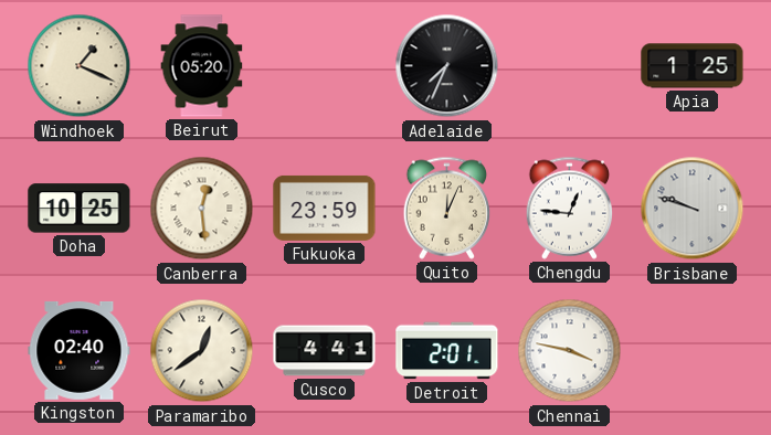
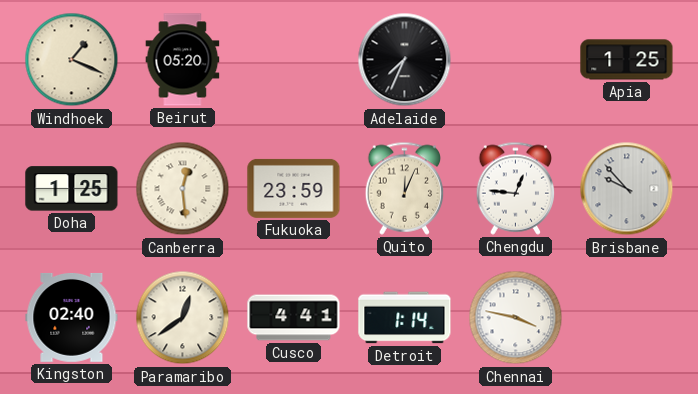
Doha: 10:25 -> 1:25 (72, 189)
Brisbane: 9:48 -> 9:53 (627, 189)
Detroit: 2:01 -> 1:14 (405, 318)
